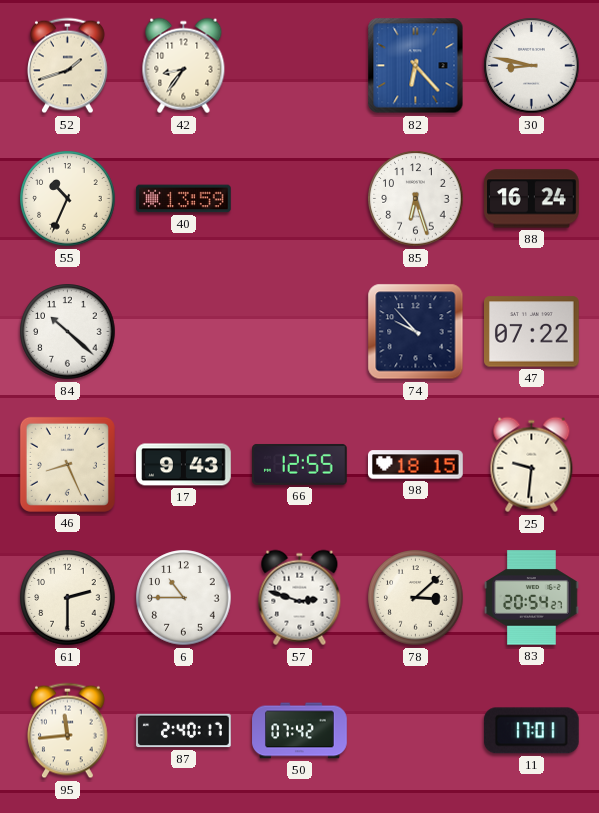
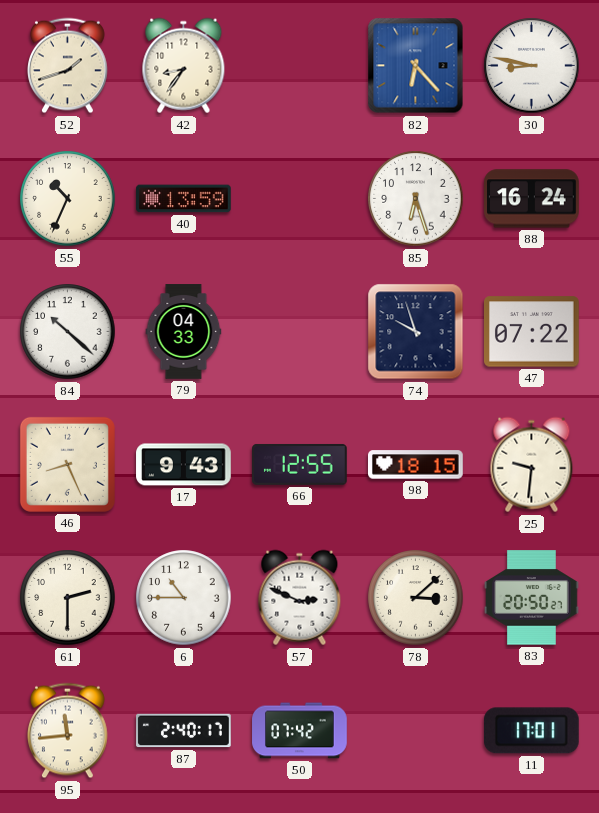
79: none -> 04:33 (184, 332)
74: 9:53 -> 9:57 (416, 332)
57: 2:48 -> 2:49 (300, 598)
83: 20:54 -> 20:50 (532, 598)
